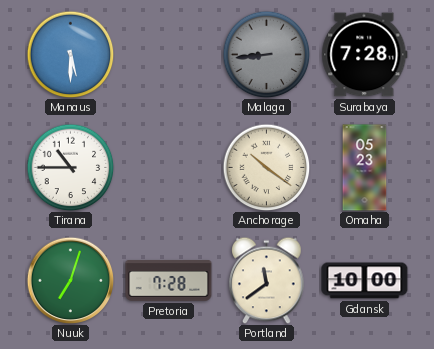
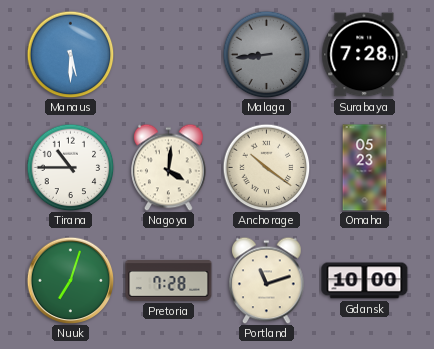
Nagoya: none -> 4:01 (169, 167)
Portland: 11:39 -> 11:12 (267, 280)
